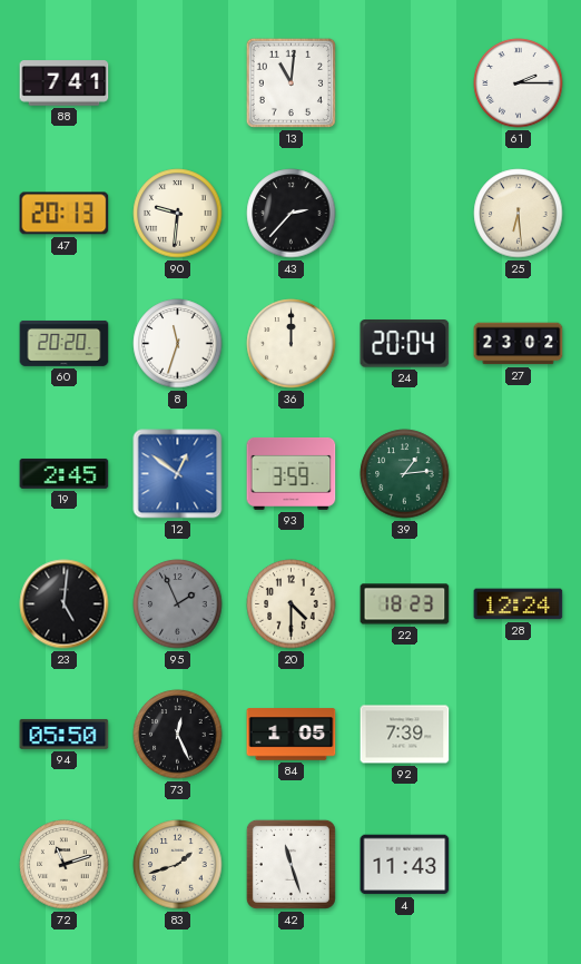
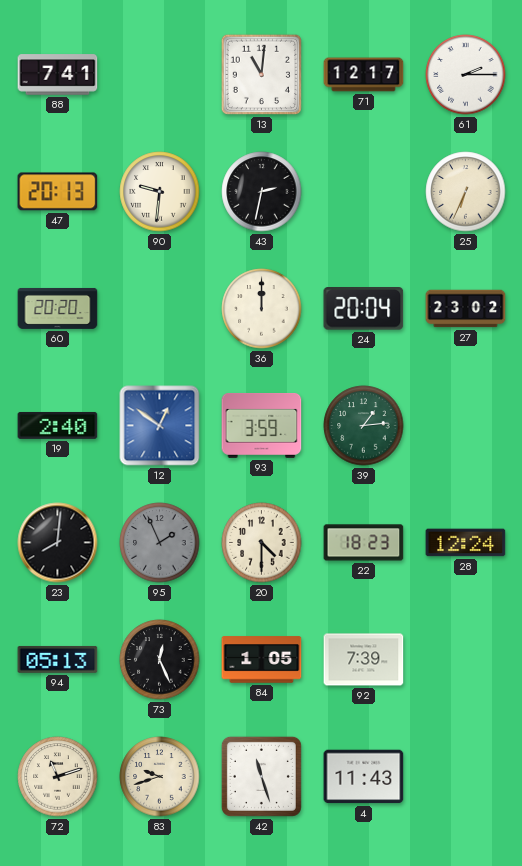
71: none -> 12:17 (364, 75)
43: 2:37 -> 2:32 (262, 192)
25: 6:29 -> 6:34 (466, 192)
8: 11:33 -> none (178, 344)
19: 2:45 -> 2:40 (58, 425)
23: 5:01 -> 8:01 (58, 543)
94: 05:50 -> 05:13 (58, 660)
83: 1:42 -> 9:42 (160, 777)
